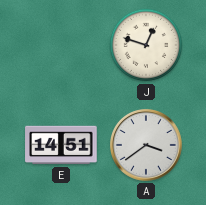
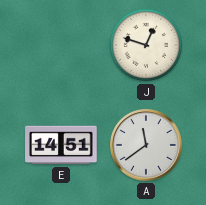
A: 3:39 -> 11:39 (147, 146)
